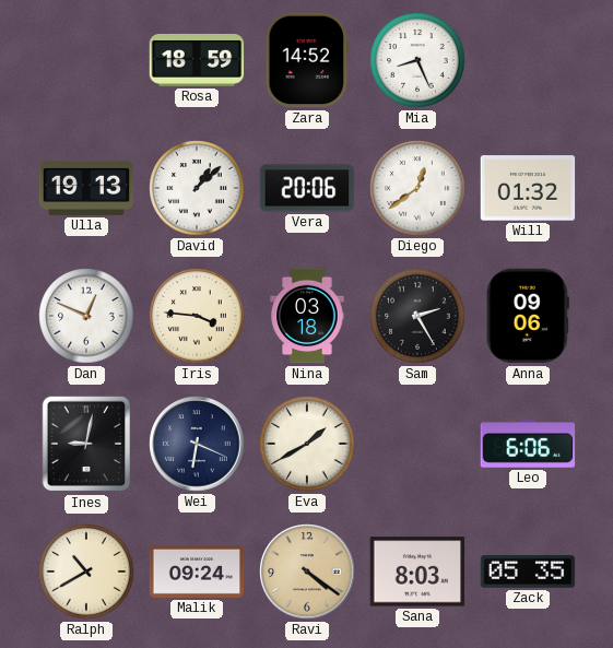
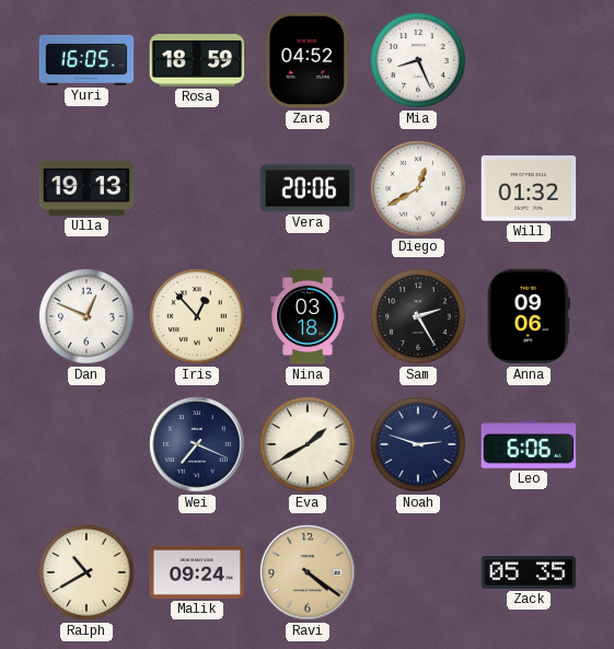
Yuri: none -> 16:05 (86, 60)
Zara: 14:52 -> 04:52 (308, 60)
David: 1:08 -> none (197, 188)
Diego: 12:39 -> 12:40 (418, 188)
Iris: 3:46 -> 12:53 (197, 316)
Ines: 9:02 -> none (85, 444)
Wei: 6:19 -> 7:19 (197, 444)
Noah: none -> 2:48 (418, 444)
Sana: 8:03 -> none (417, 572)
